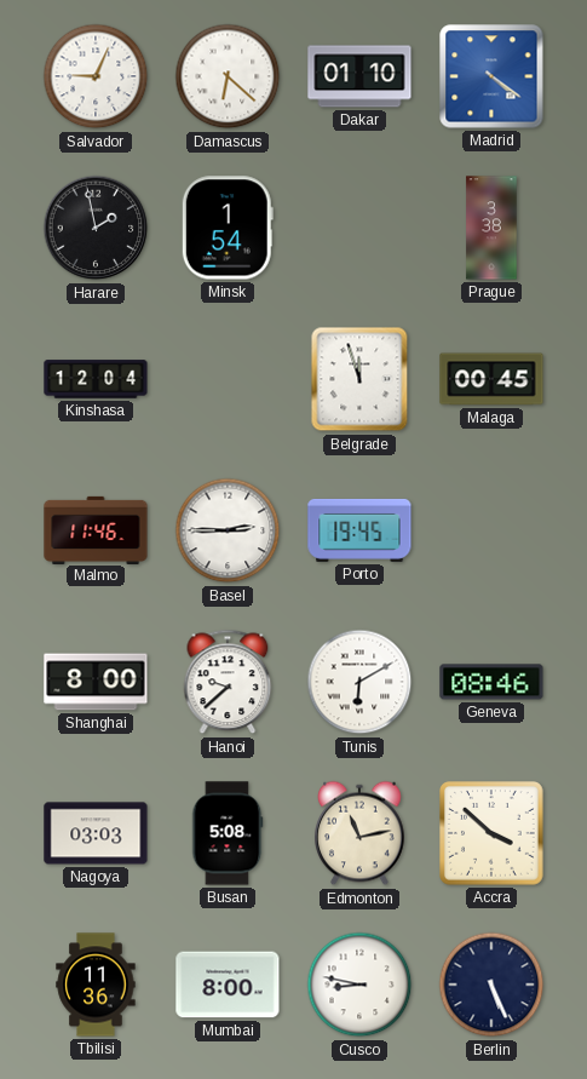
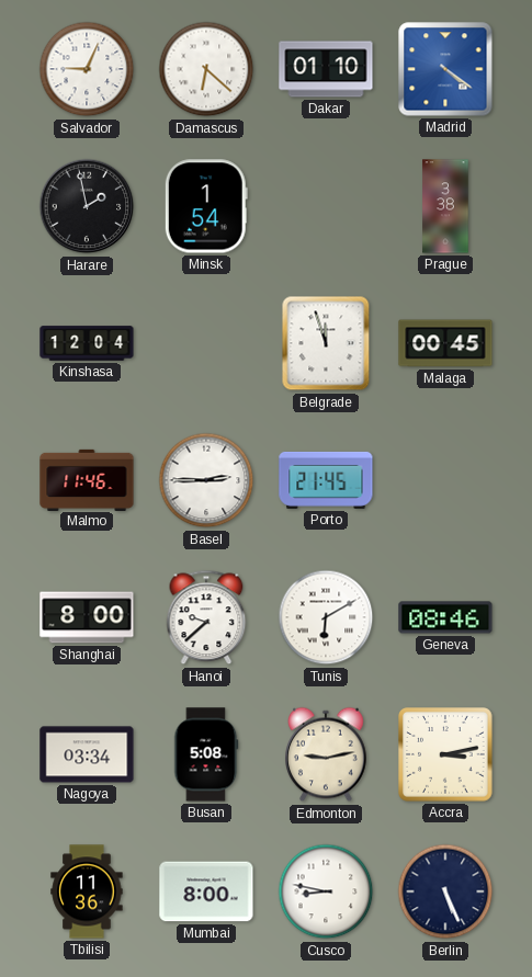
Porto: 19:45 -> 21:45 (326, 480)
Nagoya: 03:03 -> 03:34 (87, 754)
Edmonton: 11:13 -> 9:13 (326, 754)
Accra: 3:52 -> 3:13 (445, 754)
